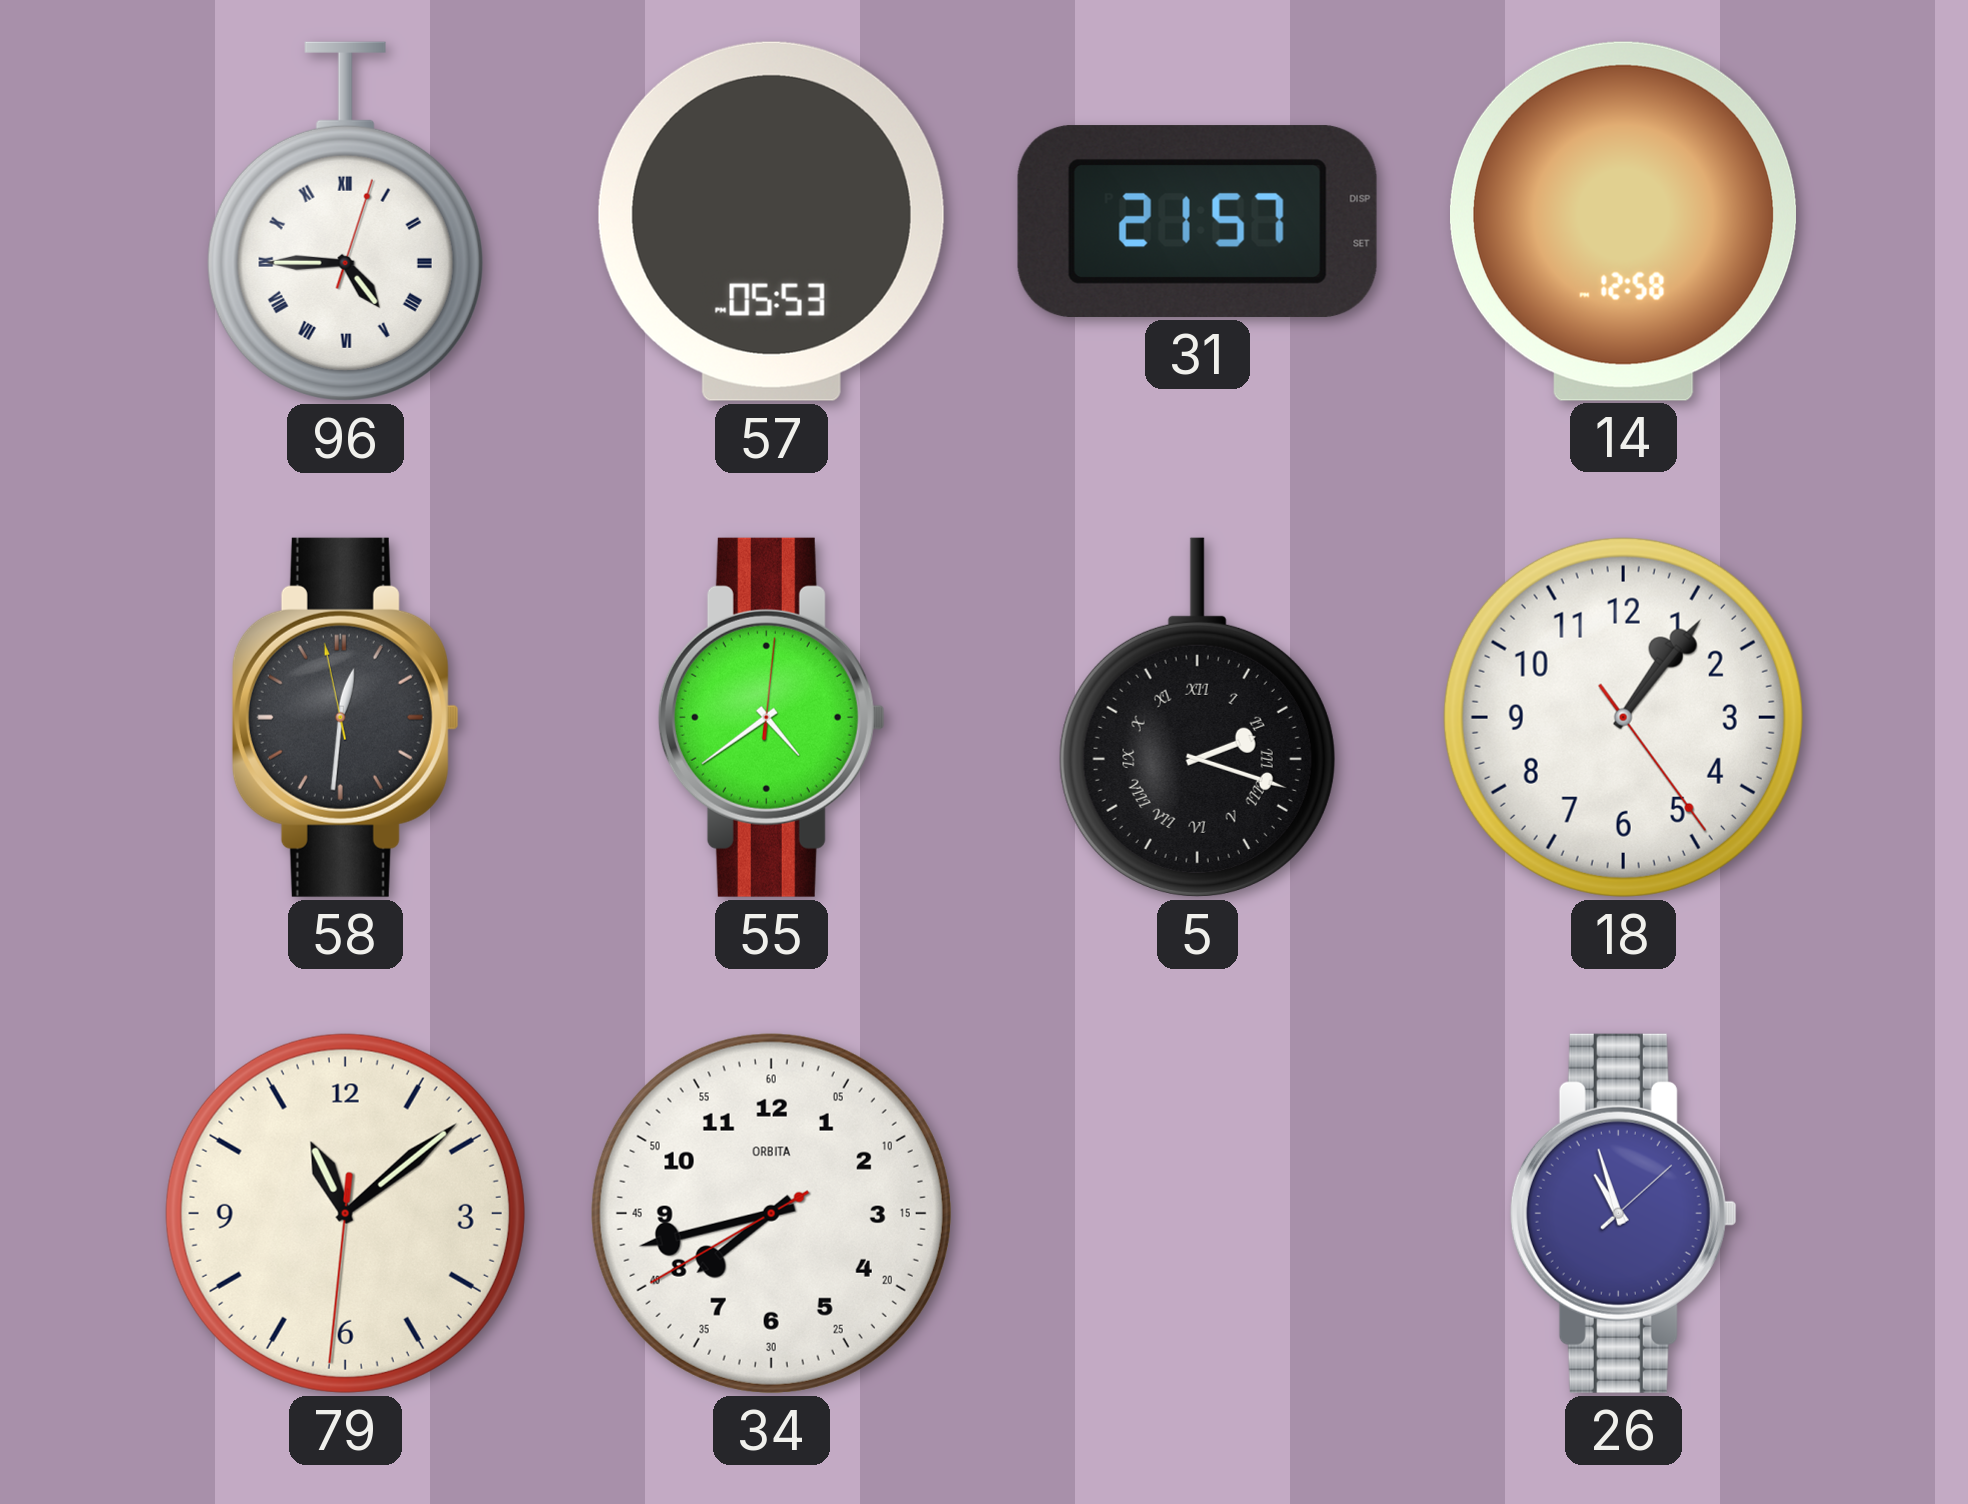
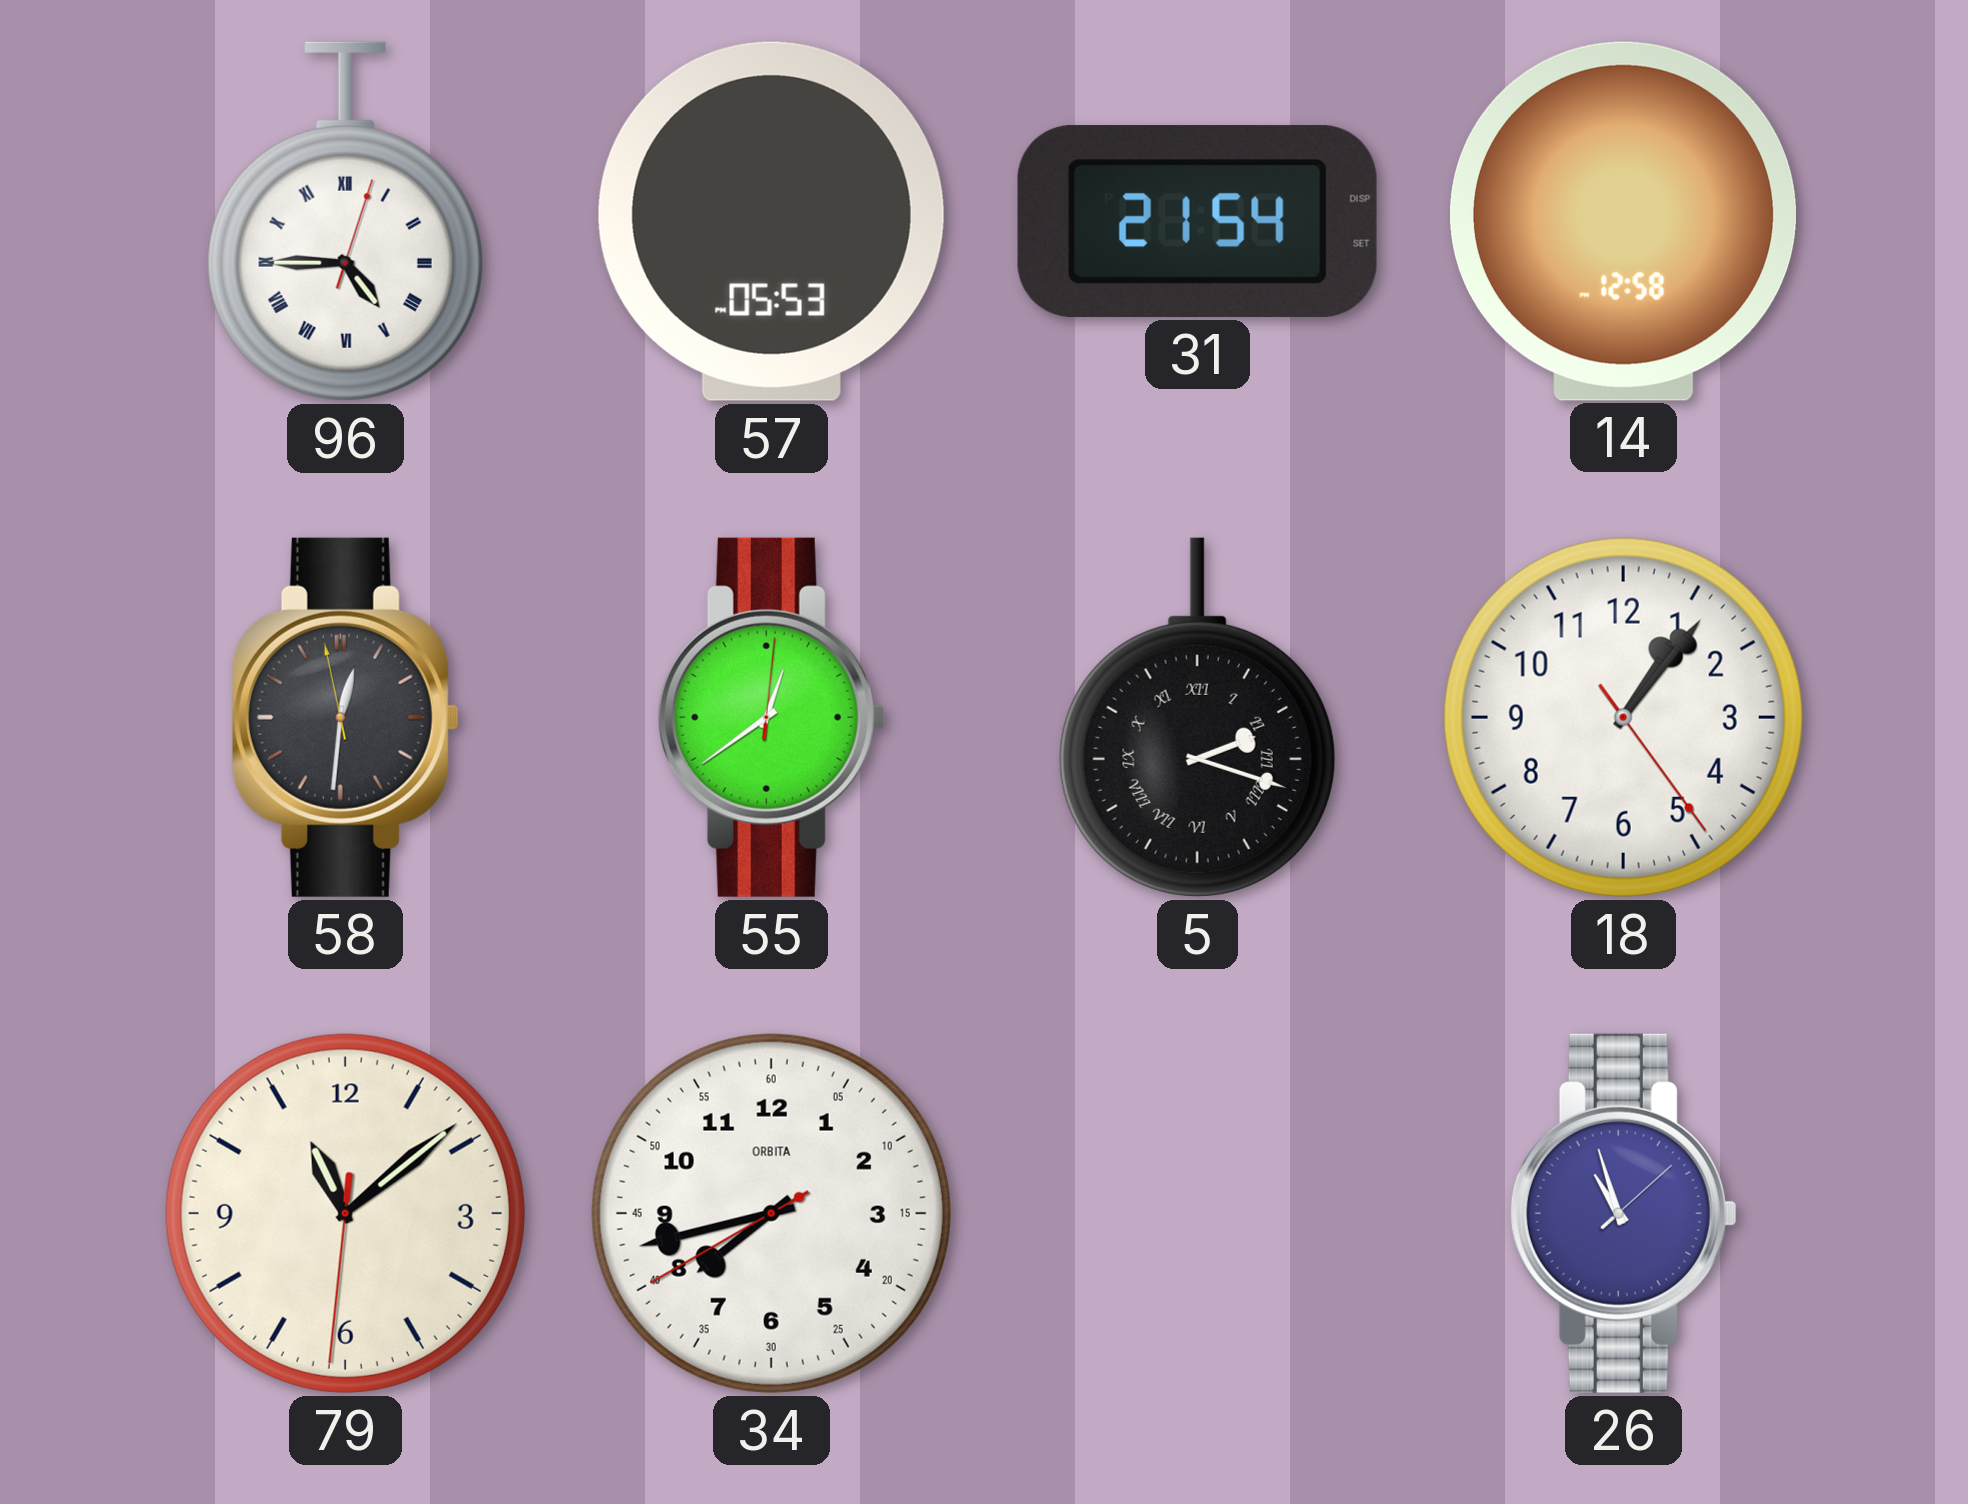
31: 21:57 -> 21:54 (1197, 221)
55: 4:39 -> 12:39 (771, 717)
